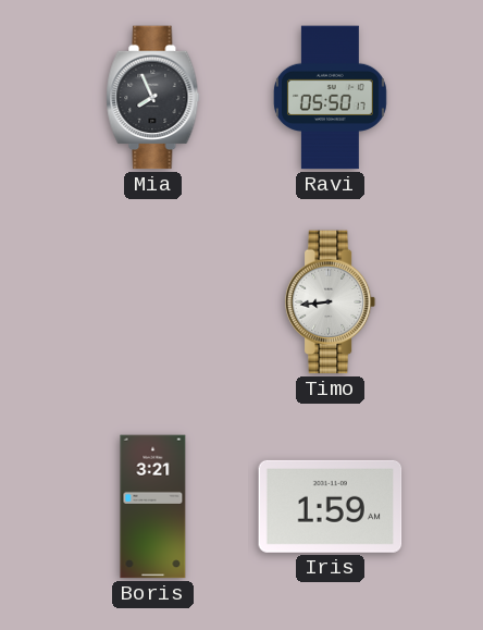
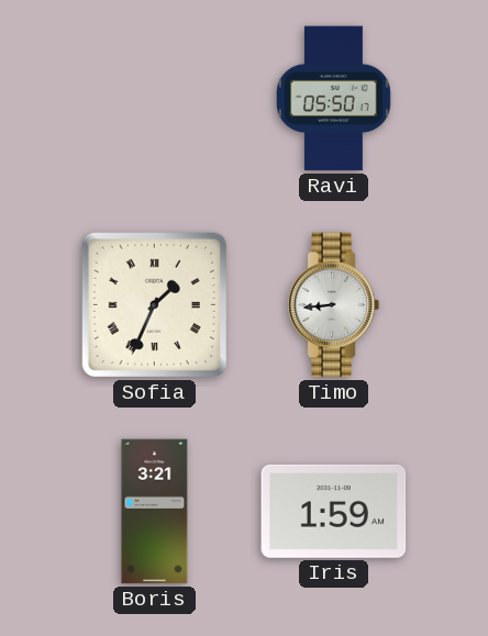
Mia: 7:56 -> none (153, 98)
Sofia: none -> 1:34 (154, 304)
